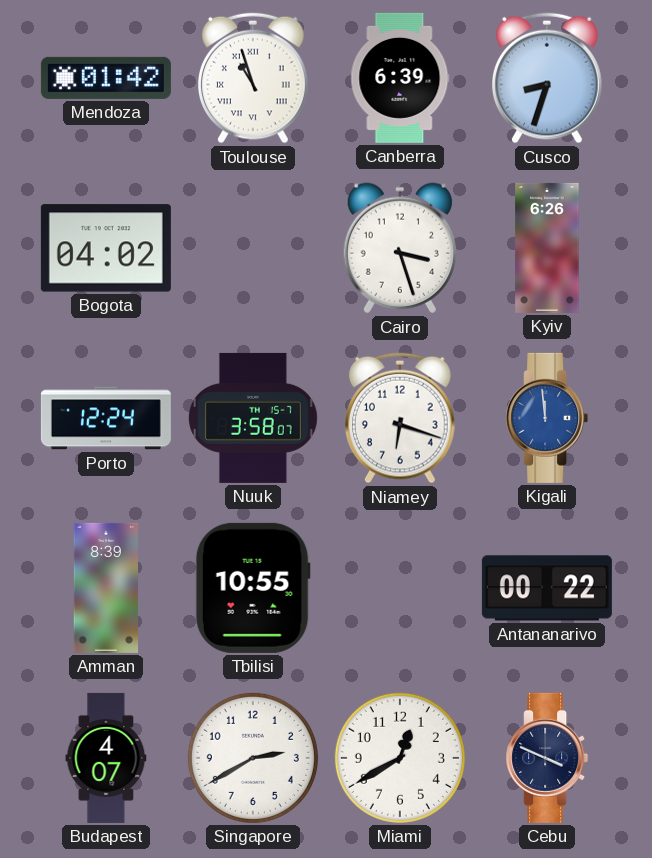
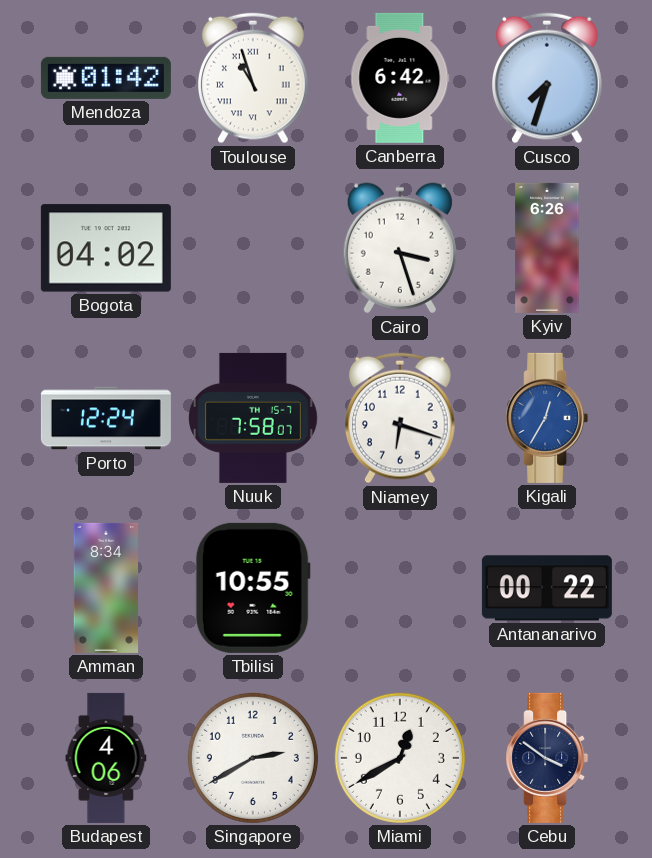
Canberra: 6:39 -> 6:42 (400, 78)
Cusco: 8:33 -> 7:33 (548, 78)
Nuuk: 3:58 -> 7:58 (254, 418)
Kigali: 11:59 -> 12:35 (547, 418)
Amman: 8:39 -> 8:34 (106, 588)
Budapest: 4:07 -> 4:06 (106, 758)
Cebu: 3:49 -> 3:51 (547, 758)
